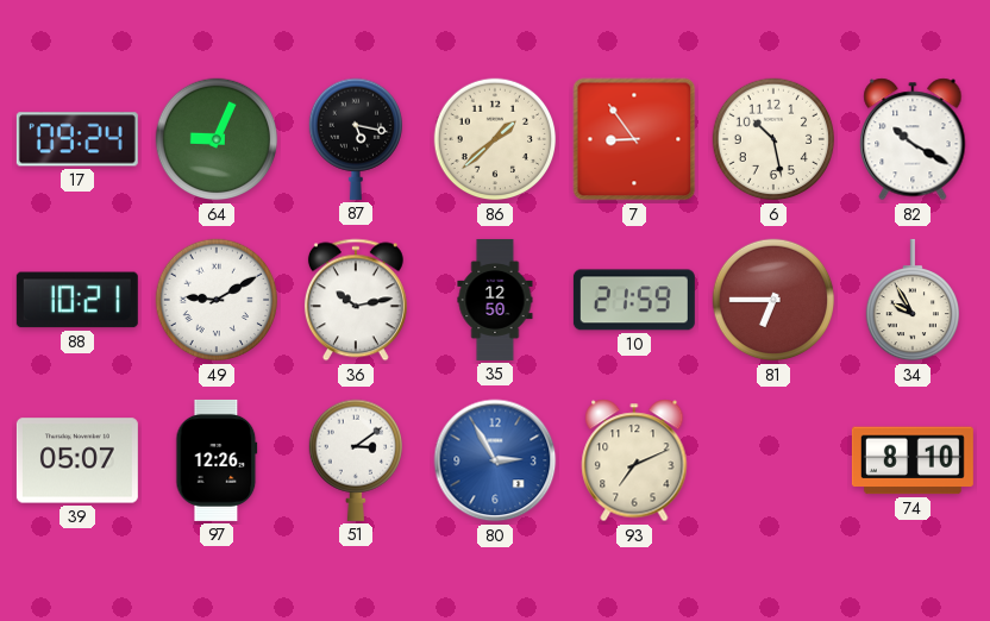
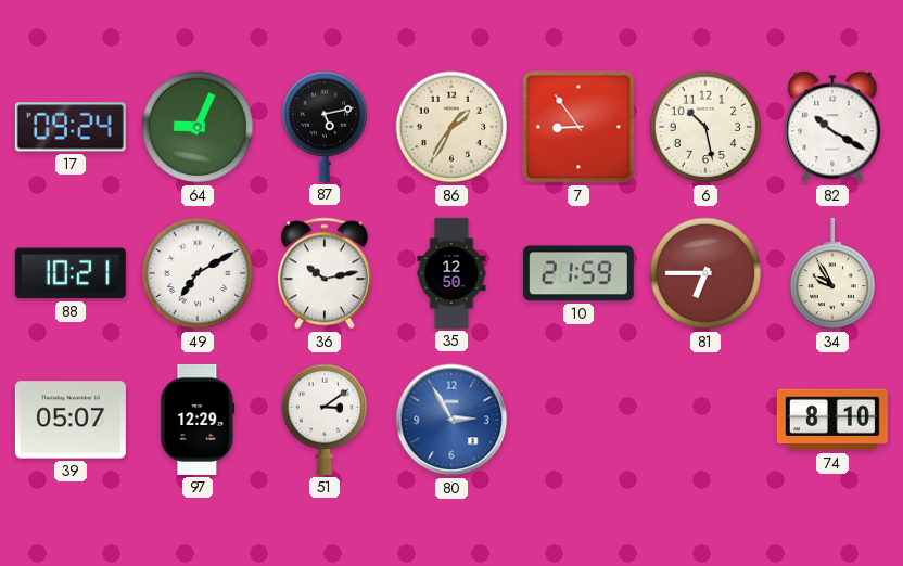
87: 5:17 -> 5:13 (323, 127)
86: 1:38 -> 1:35 (452, 127)
49: 9:10 -> 7:10 (198, 273)
97: 12:26 -> 12:29 (198, 420)
93: 7:11 -> none (634, 460)
